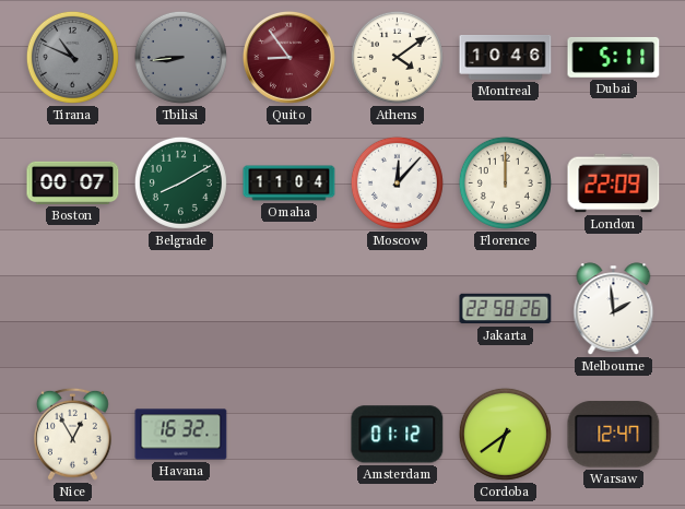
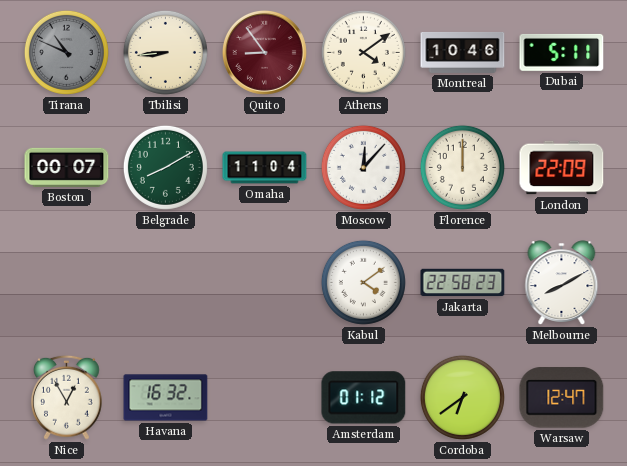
Tbilisi dial: grey -> cream (165, 52)
Kabul: none -> 4:09 (363, 282)
Jakarta: 22:58:26 -> 22:58:23 (463, 283)
Melbourne: 1:59 -> 8:10 (562, 283)
